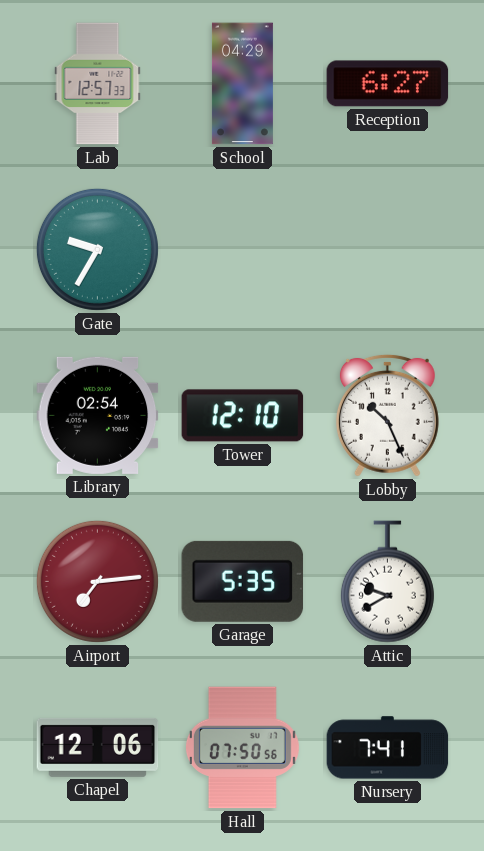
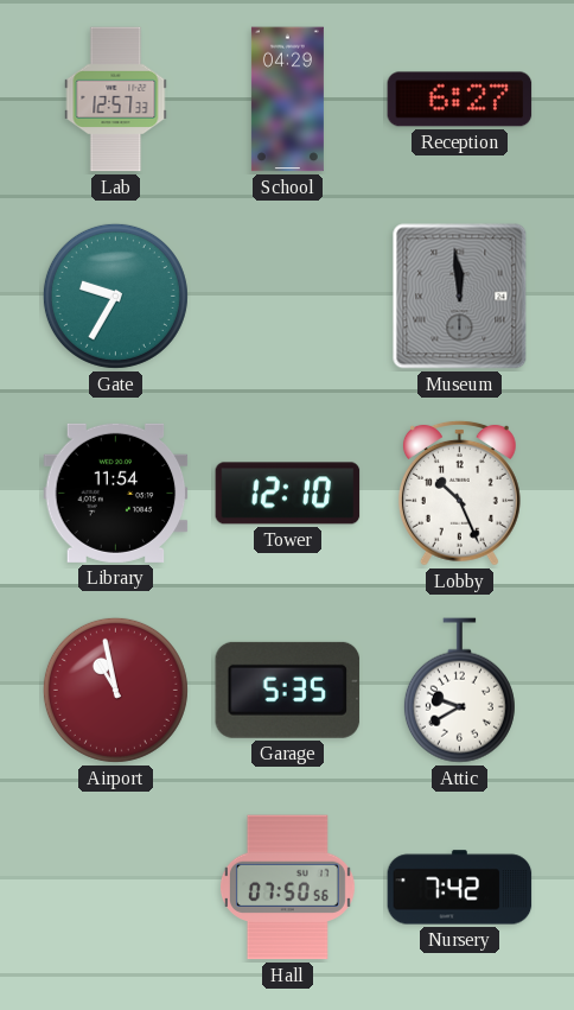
Museum: none -> 11:59 (460, 297)
Library: 02:54 -> 11:54 (116, 493)
Airport: 7:14 -> 10:58 (115, 690)
Chapel: 12:06 -> none (98, 747)
Nursery: 7:41 -> 7:42 (460, 888)
